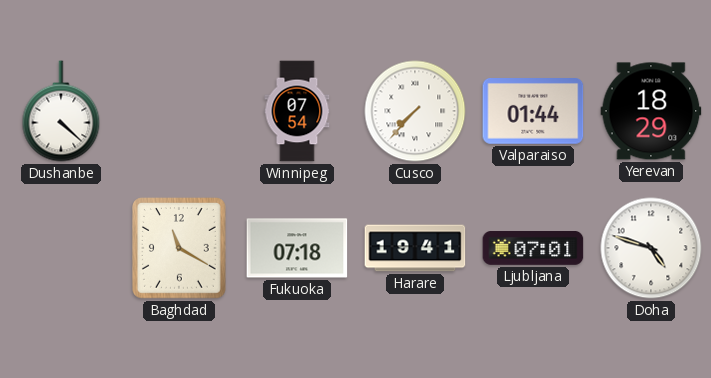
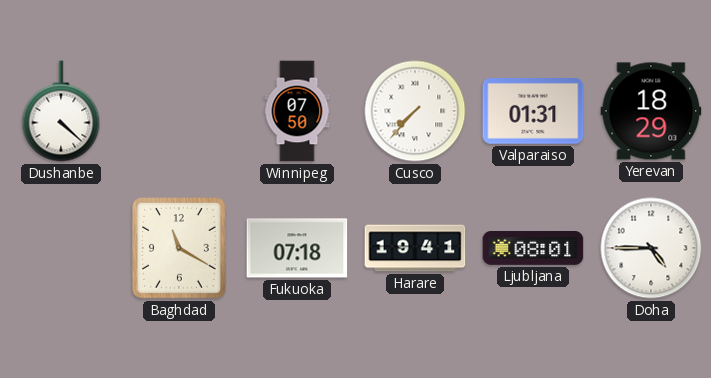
Winnipeg: 07:54 -> 07:50 (297, 111)
Valparaiso: 01:44 -> 01:31 (533, 112)
Ljubljana: 07:01 -> 08:01 (533, 249)
Doha: 4:48 -> 4:45 (651, 248)
